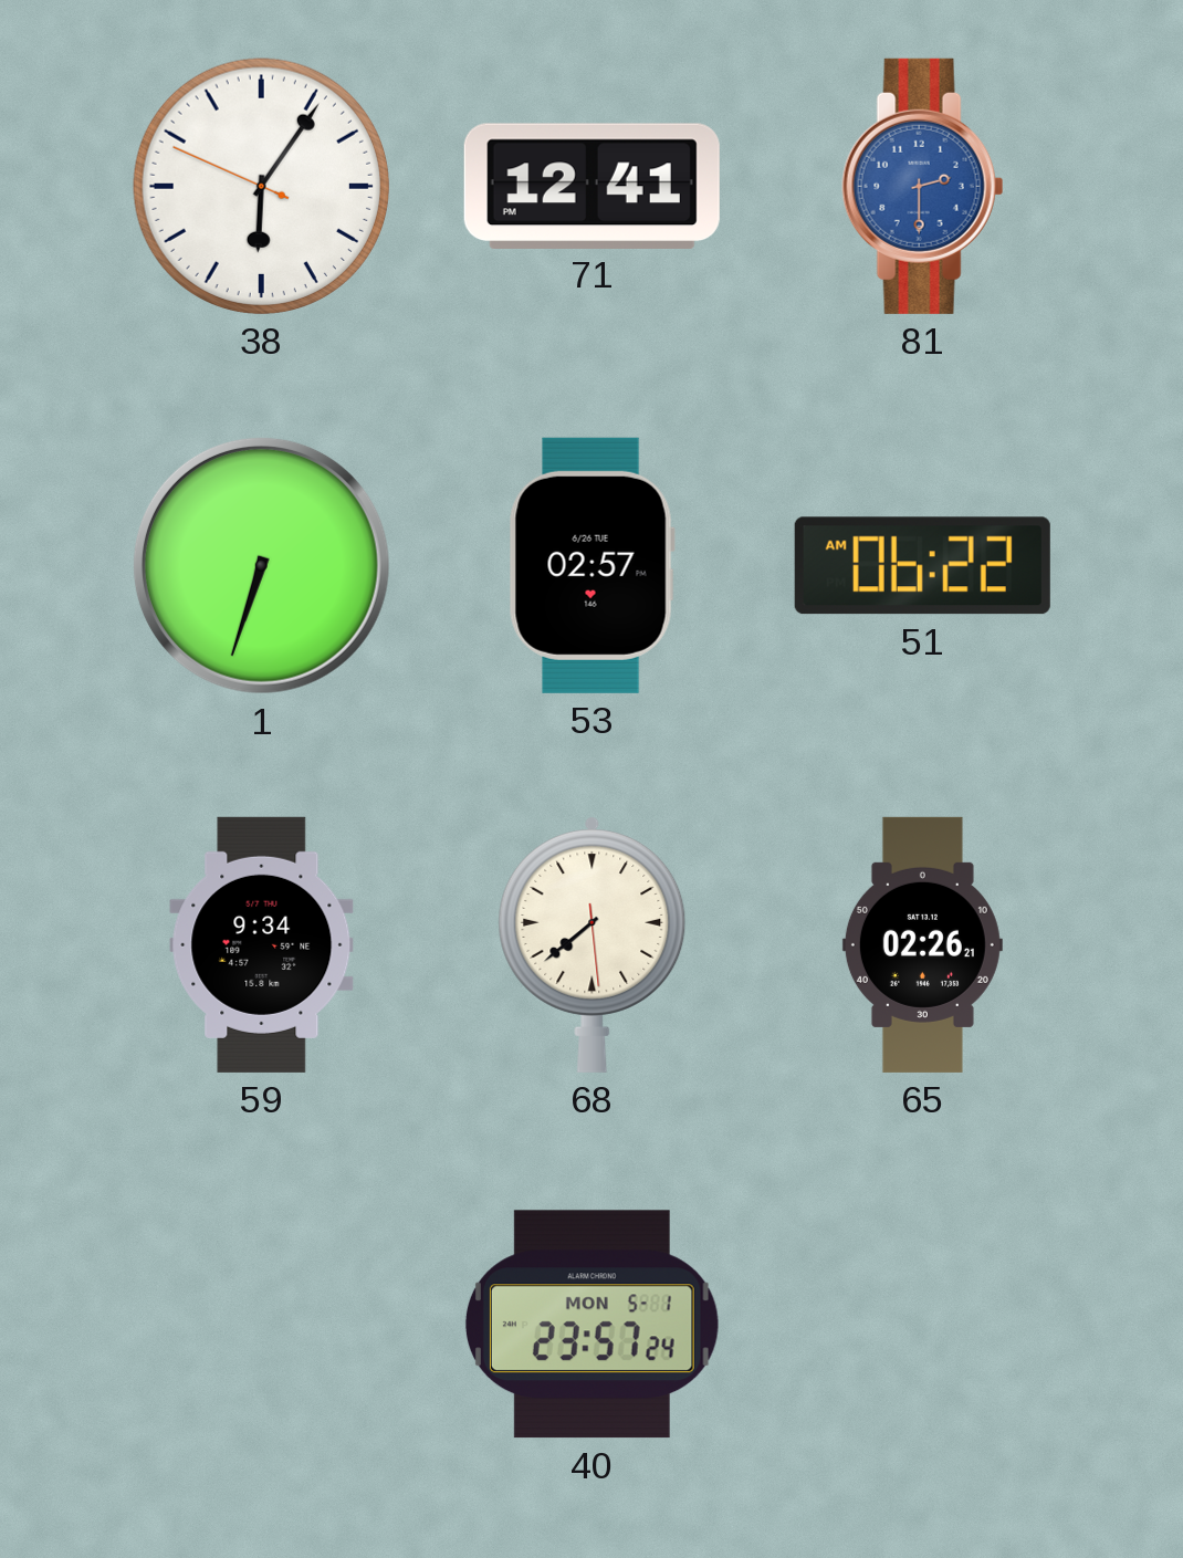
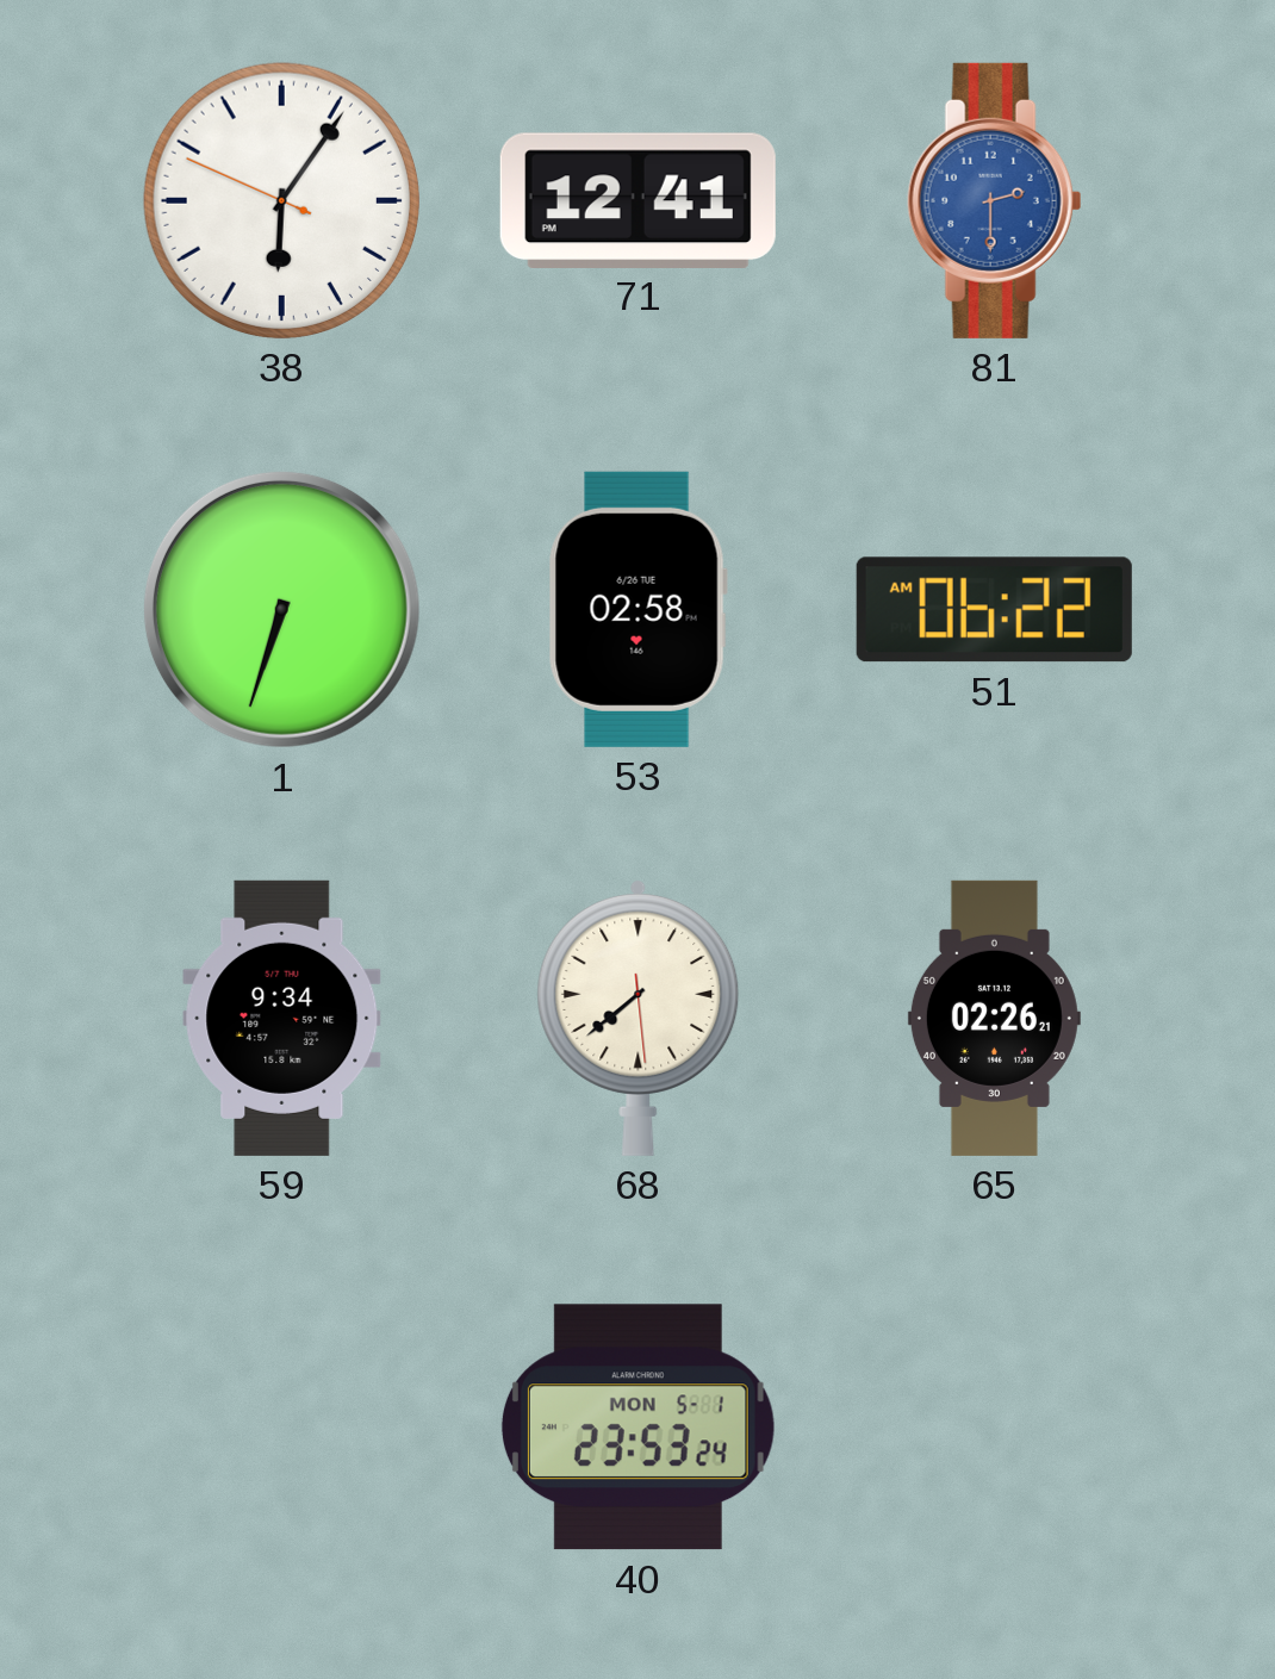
53: 02:57 -> 02:58 (637, 609)
40: 23:57 -> 23:53 (637, 1428)
